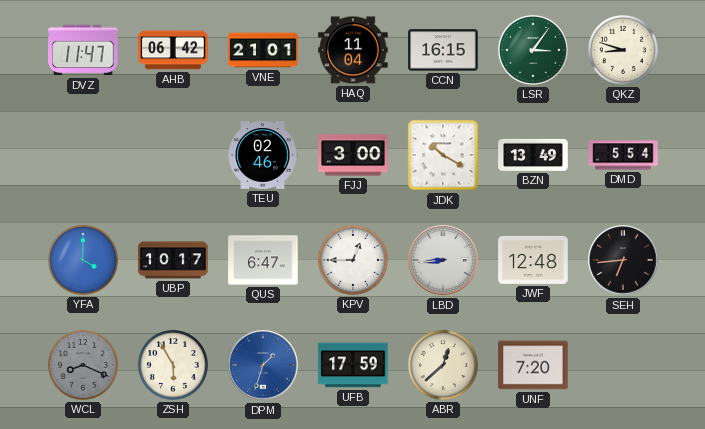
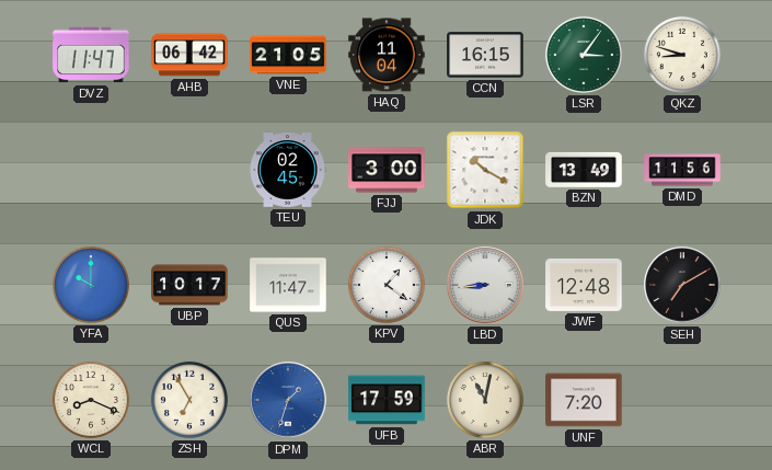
VNE: 21:01 -> 21:05 (288, 55)
TEU: 02:46 -> 02:45 (288, 171)
DMD: 5:54 -> 11:56 (682, 170)
YFA: 4:00 -> 10:00 (91, 285)
QUS: 6:47 -> 11:47 (288, 285)
KPV: 12:45 -> 1:21 (387, 285)
SEH: 6:44 -> 7:10 (682, 285)
WCL dial: grey -> cream (91, 400)
ZSH: 5:55 -> 6:55 (189, 400)
ABR: 12:38 -> 11:02 (485, 400)
